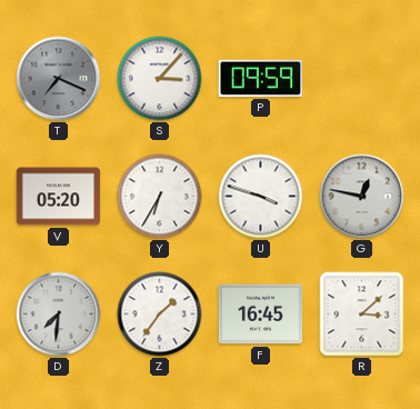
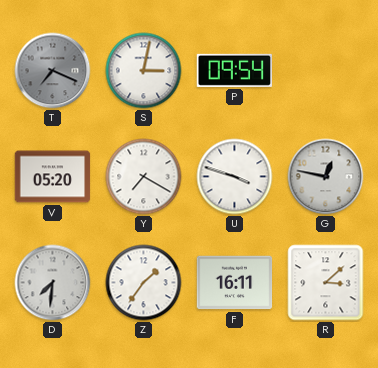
S: 3:07 -> 3:02 (144, 71)
P: 09:59 -> 09:54 (234, 70)
Y: 6:35 -> 7:20 (144, 177)
F: 16:45 -> 16:11 (235, 283)
